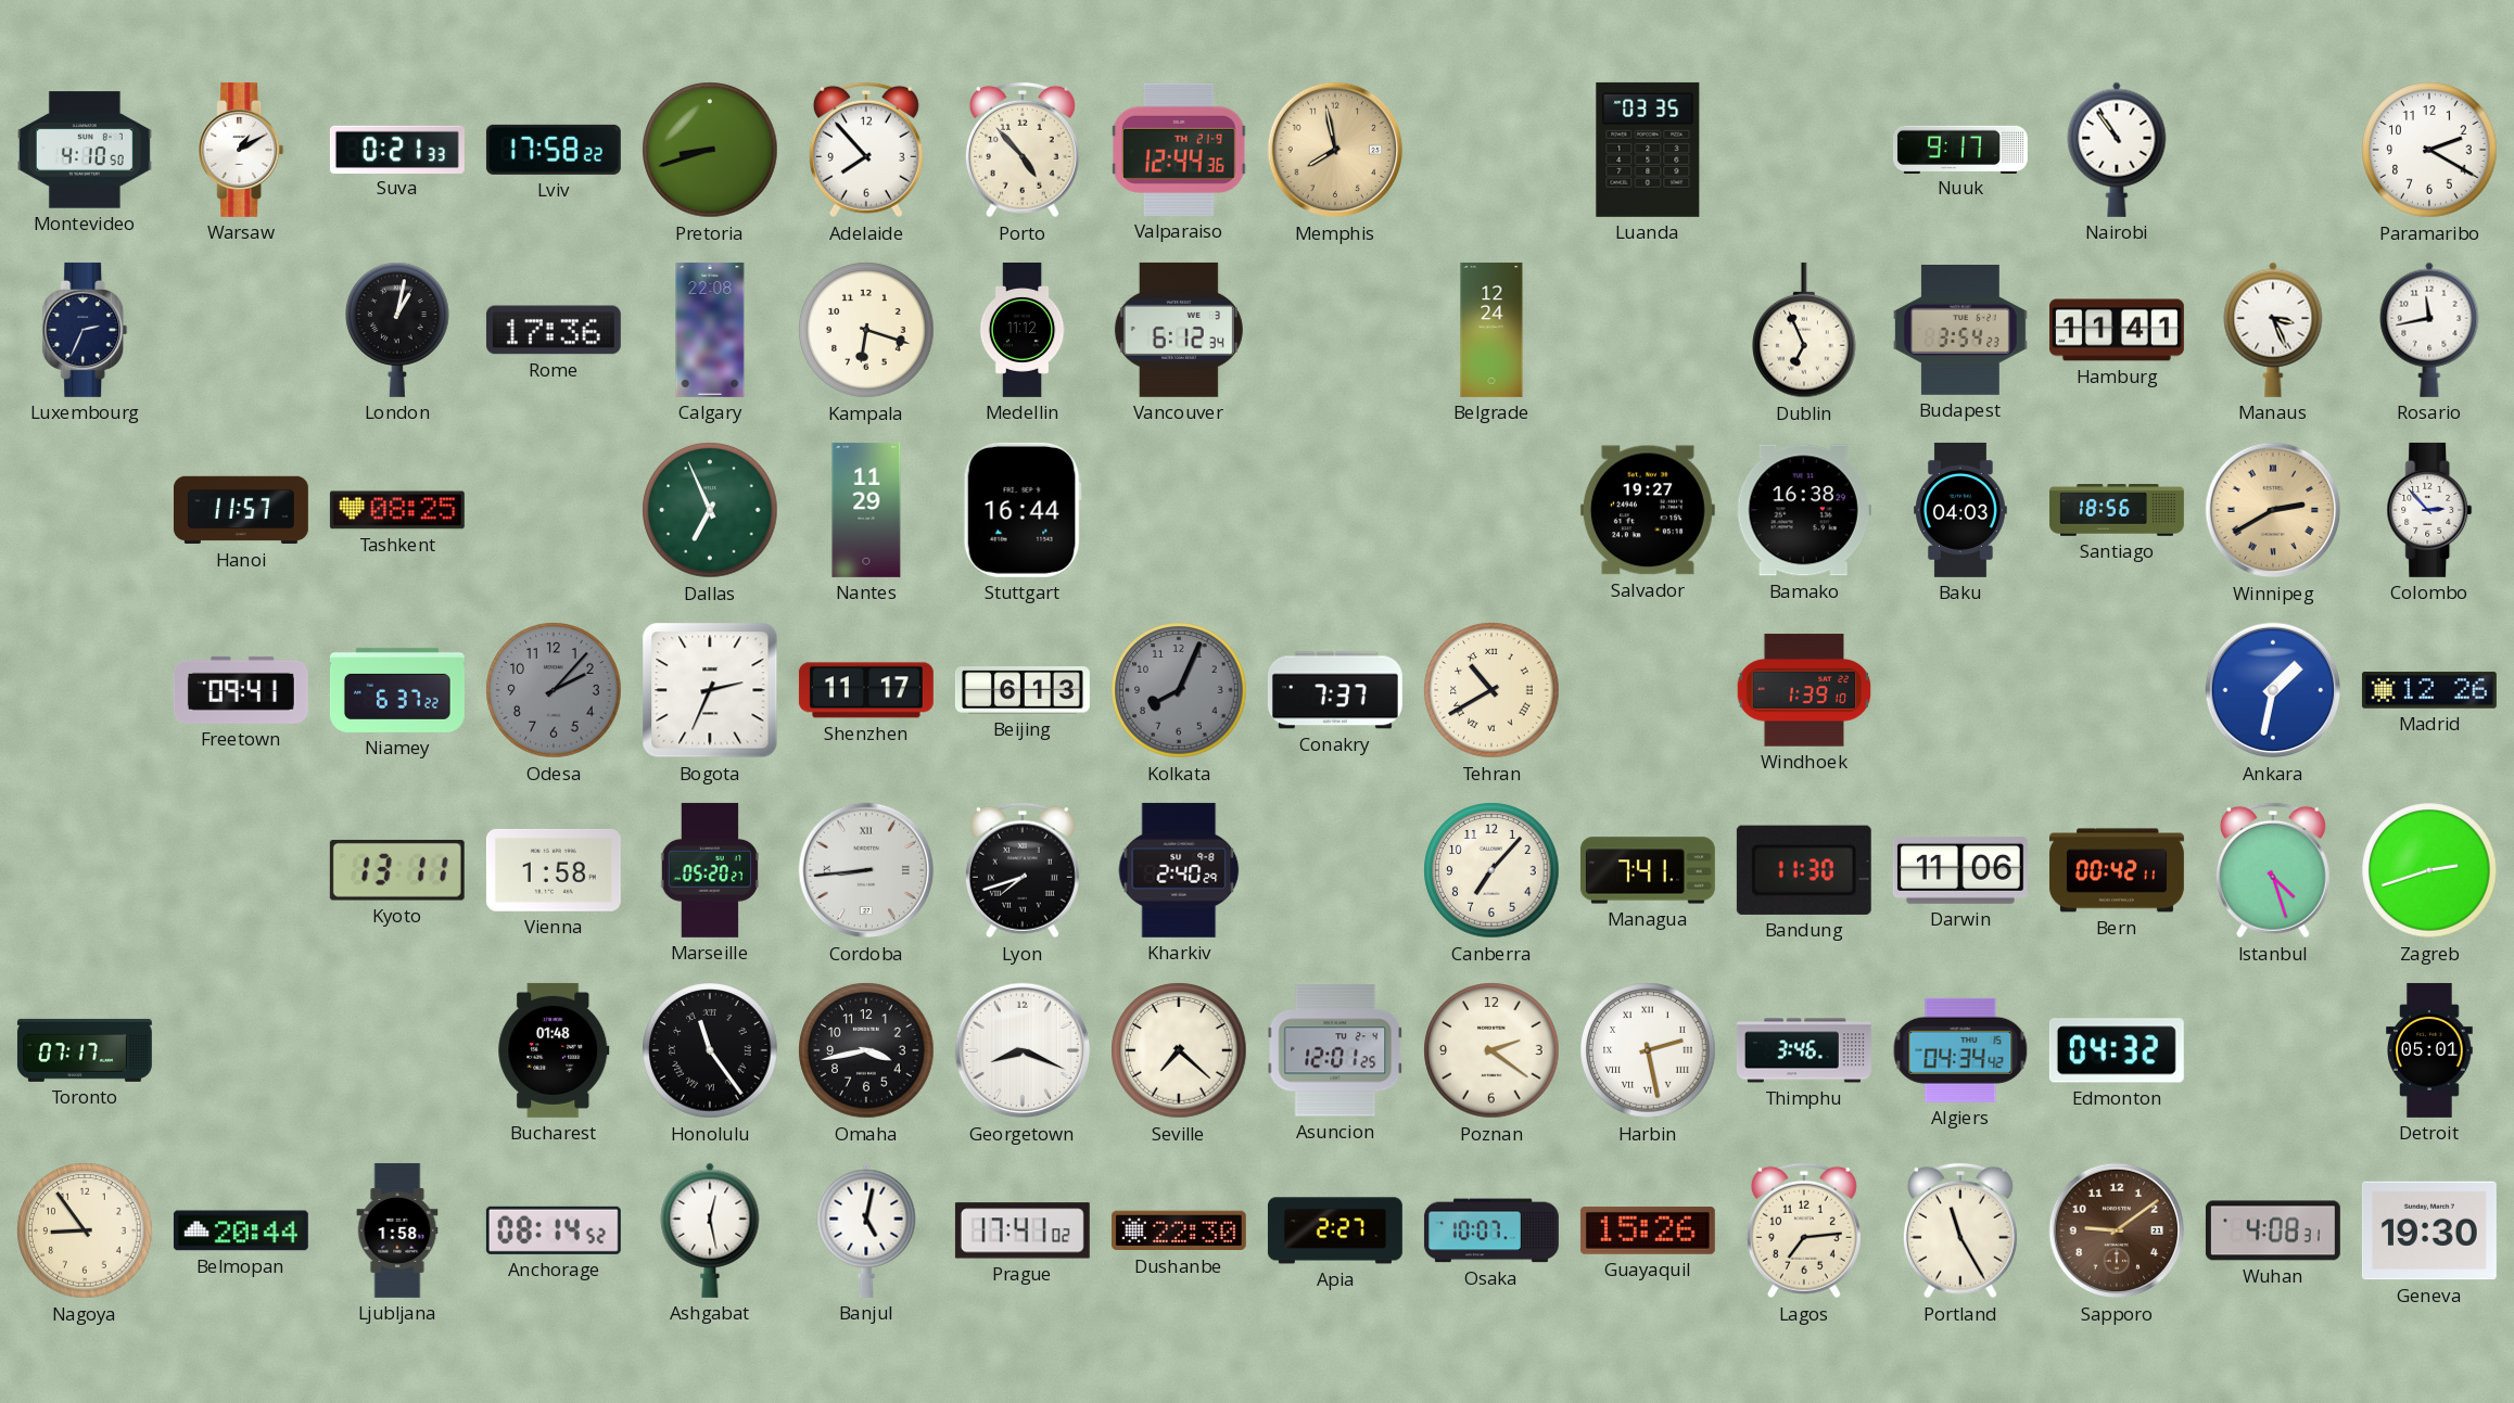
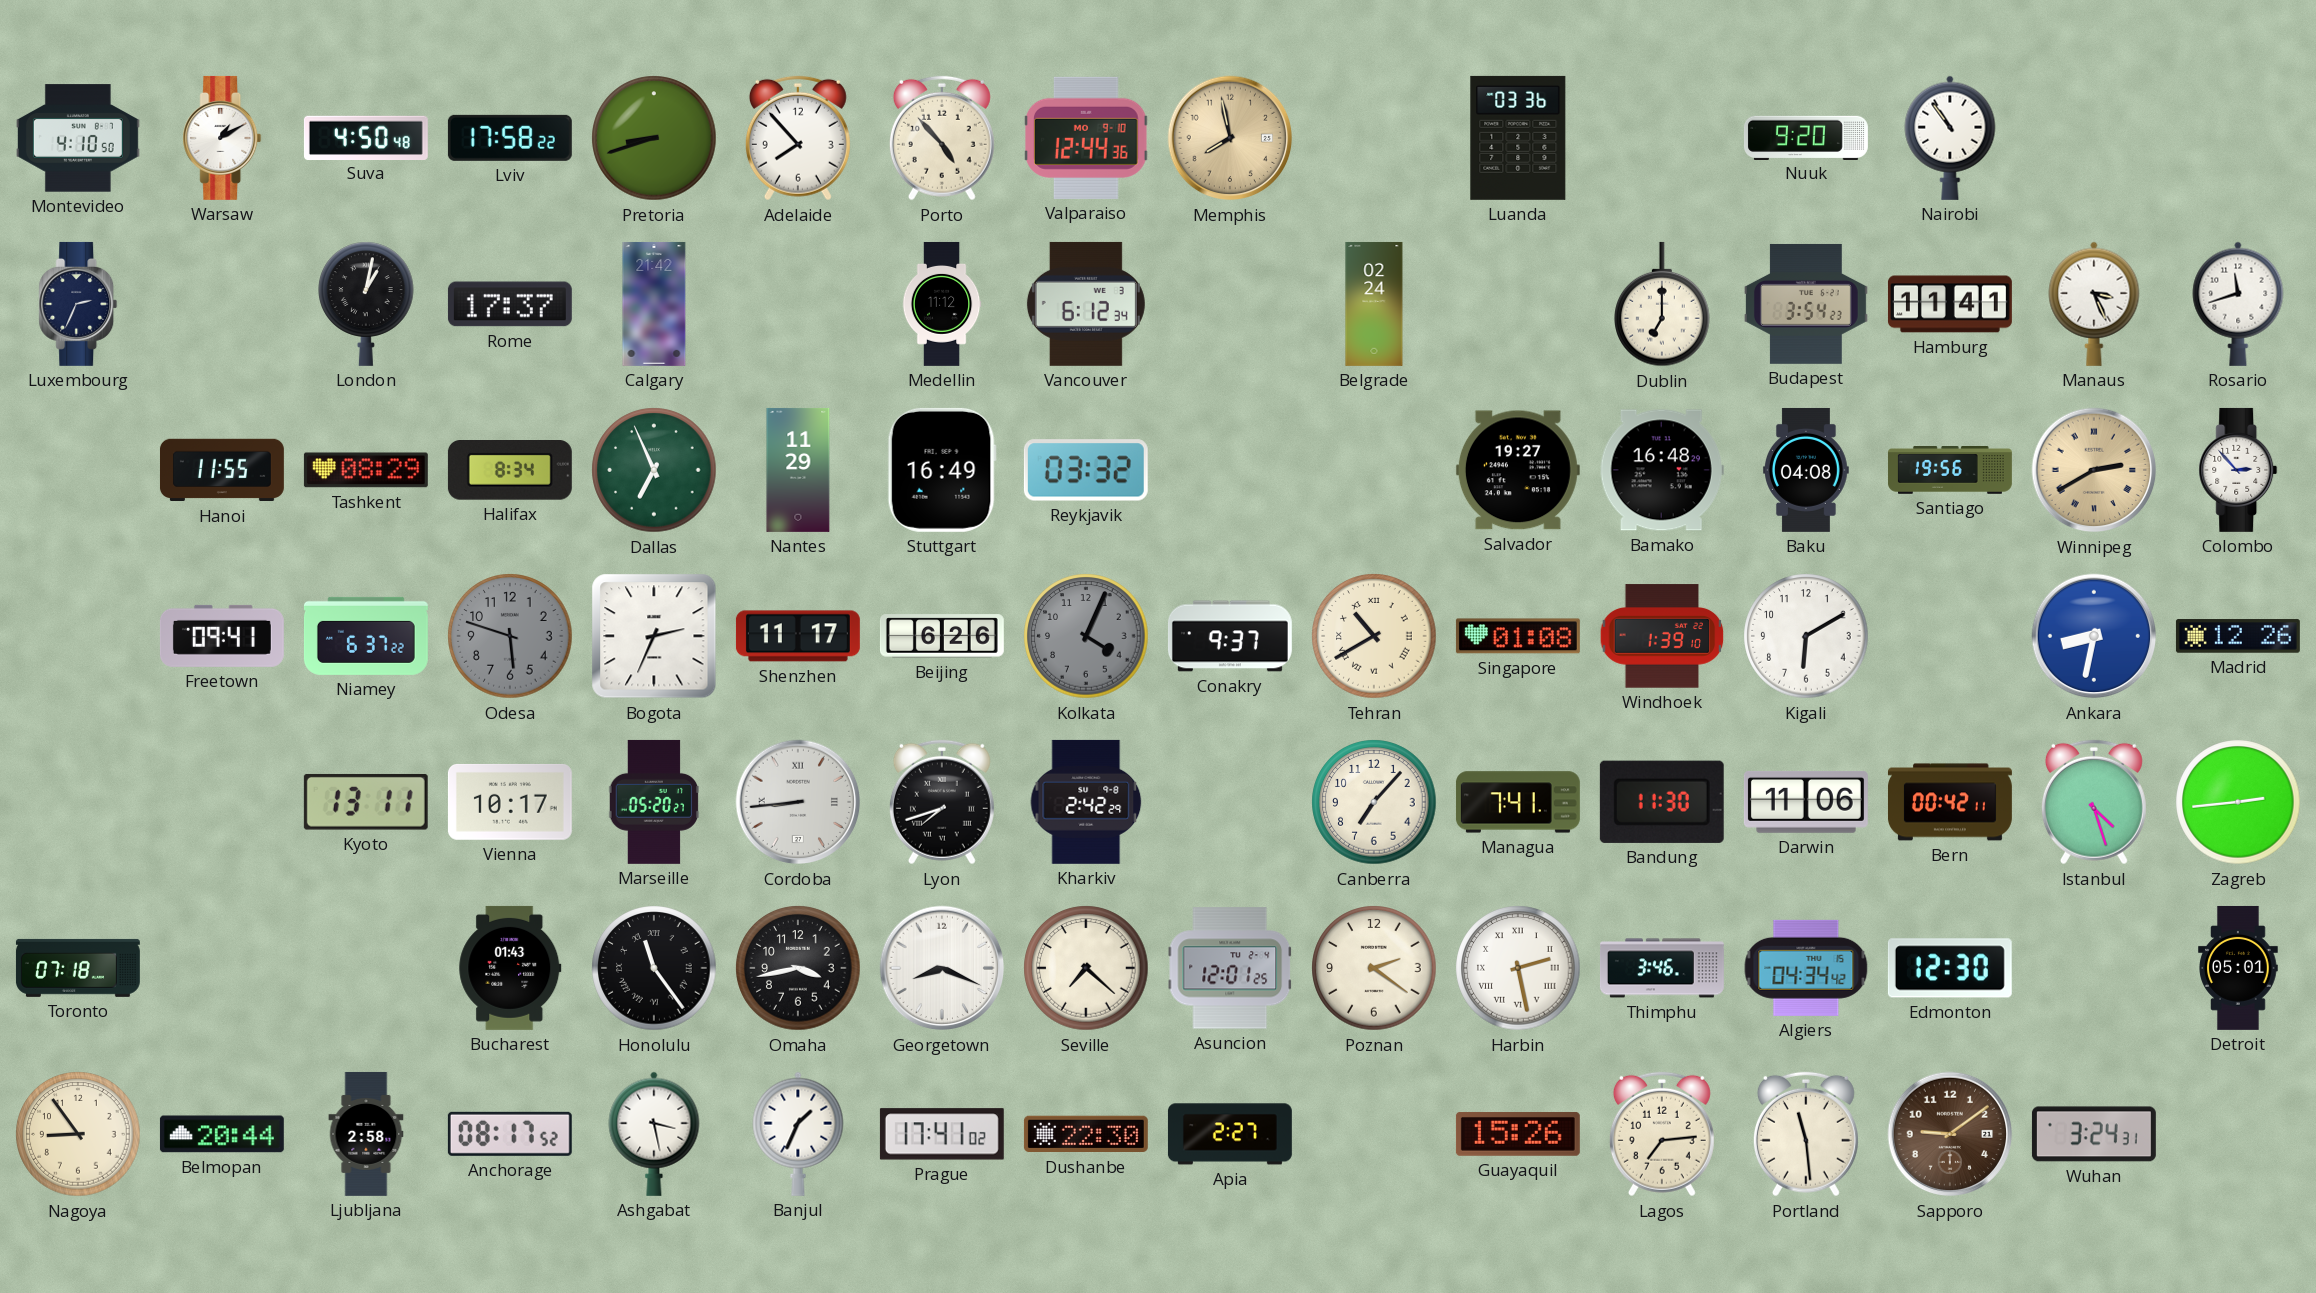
Suva: 0:21 -> 4:50 (366, 137)
Valparaiso date: TH 21-9 -> MO 9-10 (1086, 138)
Luanda: 03:35 -> 03:36 (1518, 138)
Nuuk: 9:17 -> 9:20 (1806, 137)
Paramaribo: 2:20 -> none (2429, 150)
Rome: 17:36 -> 17:37 (510, 304)
Calgary: 22:08 -> 21:42 (654, 304)
Kampala: 6:18 -> none (866, 330)
Belgrade: 12:24 -> 02:24 (1374, 304)
Dublin: 6:56 -> 7:00 (1662, 304)
Rosario: 11:43 -> 11:42 (2238, 304)
Hanoi: 11:57 -> 11:55 (222, 470)
Tashkent: 08:25 -> 08:29 (366, 470)
Halifax: none -> 8:34 (510, 470)
Stuttgart: 16:44 -> 16:49 (942, 470)
Reykjavik: none -> 03:32 (1086, 470)
Bamako: 16:38 -> 16:48 (1662, 470)
Baku: 04:03 -> 04:08 (1807, 470)
Santiago: 18:56 -> 19:56 (1950, 470)
Odesa: 2:07 -> 5:48 (510, 636)
Beijing: 6:13 -> 6:26 (942, 636)
Kolkata: 8:04 -> 4:04 (1086, 636)
Conakry: 7:37 -> 9:37 (1230, 636)
Singapore: none -> 01:08 (1518, 636)
Kigali: none -> 6:10 (1806, 636)
Ankara: 1:32 -> 8:32 (2094, 636)
Vienna: 1:58 -> 10:17 (510, 802)
Kharkiv: 2:40 -> 2:42 (1086, 802)
Zagreb: 2:42 -> 2:44 (2238, 802)
Toronto: 07:17 -> 07:18 (78, 968)
Bucharest: 01:48 -> 01:43 (510, 968)
Edmonton: 04:32 -> 12:30 (1950, 968)
Ljubljana: 1:58 -> 2:58 (366, 1134)
Anchorage: 08:14 -> 08:17 (510, 1134)
Ashgabat: 12:28 -> 3:28 (654, 1134)
Banjul: 5:02 -> 1:34 (798, 1134)
Osaka: 10:07 -> none (1491, 1230)
Portland: 11:25 -> 11:29 (1806, 1134)
Wuhan: 4:08 -> 3:24 (2094, 1134)
Geneva: 19:30 -> none (2429, 1230)
